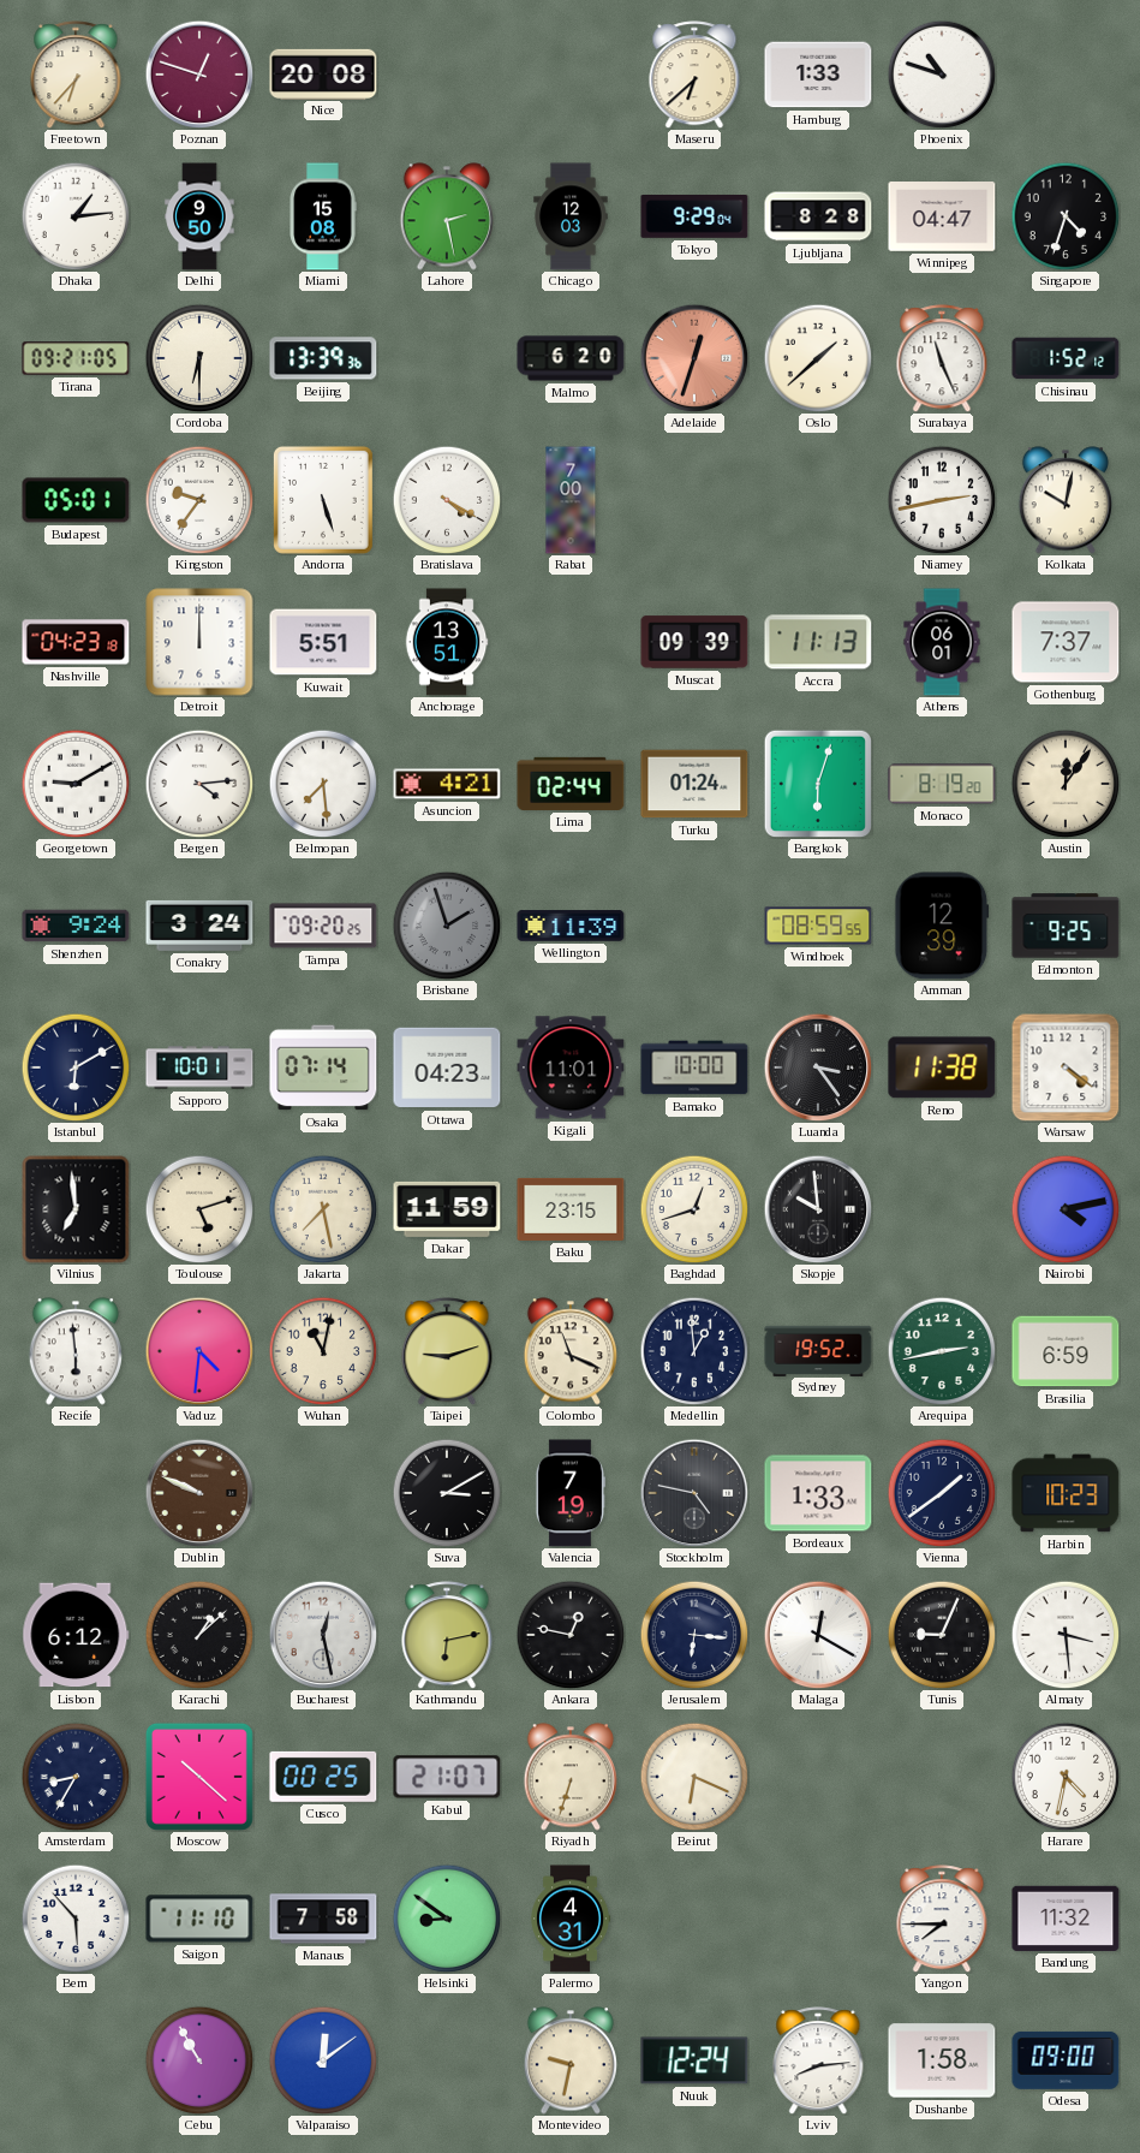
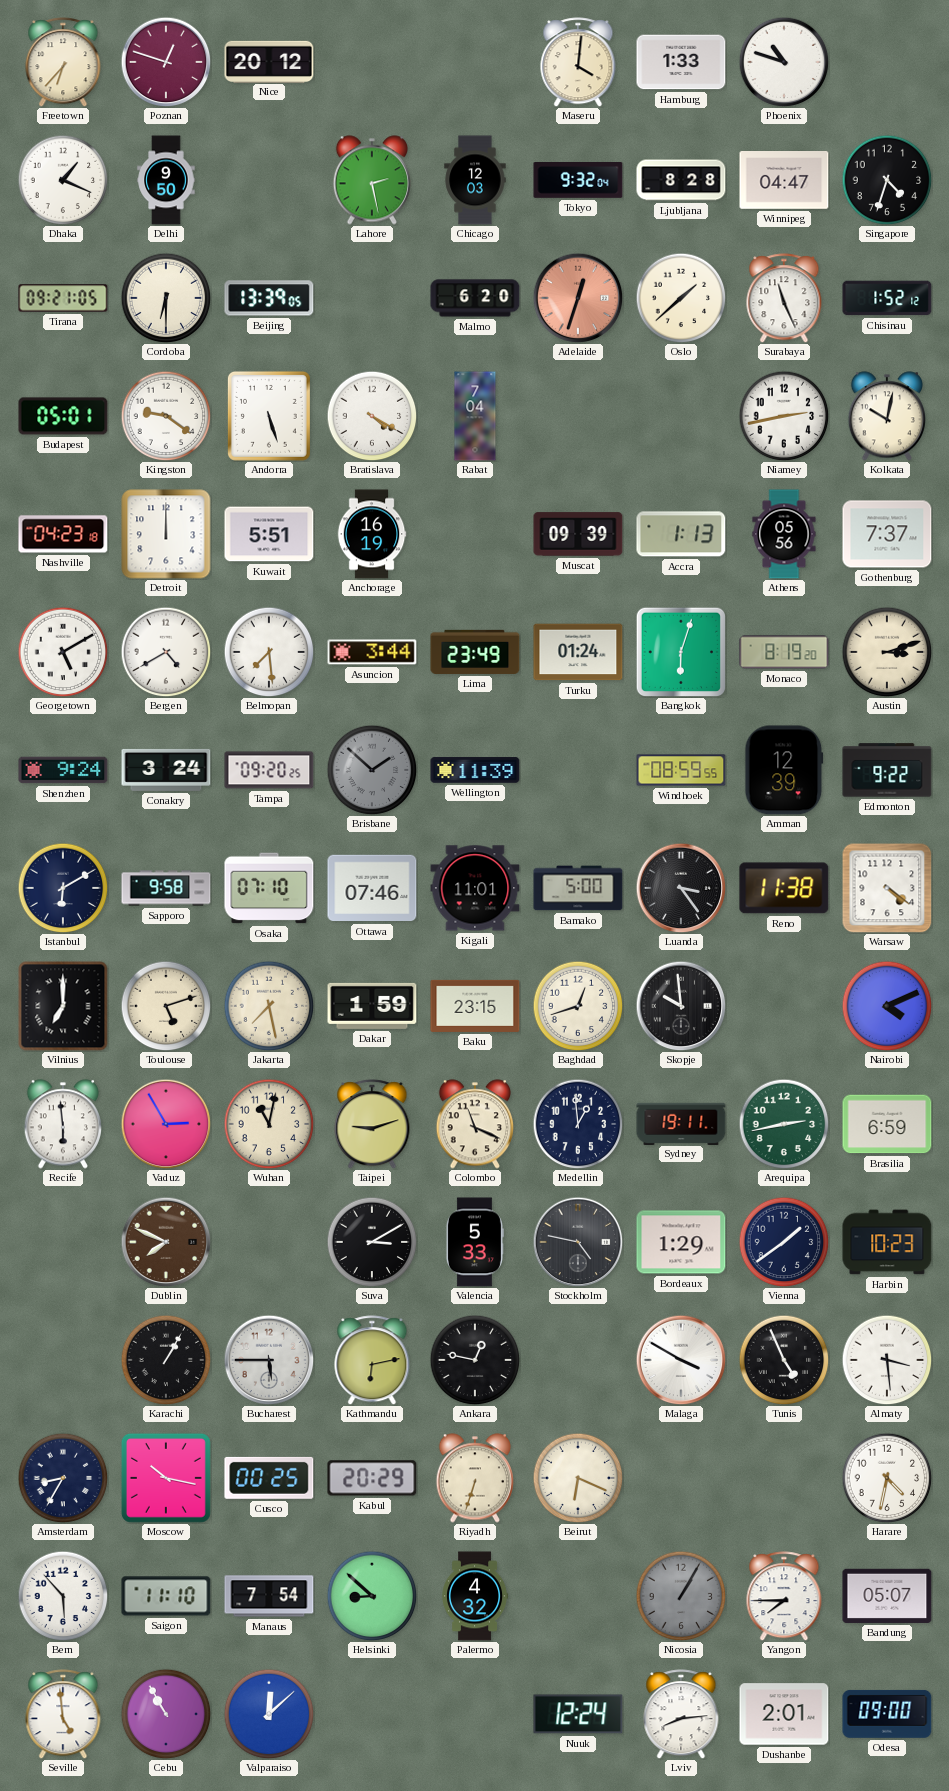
Nice: 20:08 -> 20:12 (269, 61)
Maseru: 6:38 -> 4:01 (578, 62)
Dhaka: 1:14 -> 1:19 (63, 180)
Miami: 15:08 -> none (323, 216)
Tokyo: 9:29 -> 9:32 (578, 181)
Beijing: 13:39:36 -> 13:39:05 (269, 298)
Kingston: 9:36 -> 9:21 (166, 416)
Rabat: 7:00 -> 7:04 (475, 416)
Anchorage: 13:51 -> 16:19 (372, 534)
Accra: 11:13 -> 1:13 (681, 534)
Athens: 06:01 -> 05:56 (784, 534)
Georgetown: 9:10 -> 5:10 (63, 652)
Bergen: 4:14 -> 4:40 (166, 652)
Asuncion: 4:21 -> 3:44 (372, 652)
Lima: 02:44 -> 23:49 (475, 652)
Austin: 12:06 -> 3:12 (887, 652)
Brisbane: 1:57 -> 1:52 (372, 770)
Edmonton: 9:25 -> 9:22 (887, 770)
Sapporo: 10:01 -> 9:58 (166, 888)
Osaka: 07:14 -> 07:10 (269, 888)
Ottawa: 04:23 -> 07:46 (372, 888)
Bamako: 10:00 -> 5:00 (578, 888)
Vilnius: 6:59 -> 7:00 (63, 1006)
Dakar: 11:59 -> 1:59 (372, 1006)
Nairobi: 4:13 -> 4:11 (887, 1006)
Vaduz: 4:31 -> 2:55 (166, 1124)
Sydney: 19:52 -> 19:11 (681, 1123)
Dublin: 9:49 -> 7:49 (166, 1242)
Valencia: 7:19 -> 5:33 (474, 1242)
Bordeaux: 1:33 -> 1:29 (681, 1242)
Lisbon: 6:12 -> none (76, 1635)
Karachi: 1:08 -> 1:05 (166, 1360)
Bucharest: 12:28 -> 5:45 (269, 1360)
Jerusalem: 6:16 -> none (694, 1635)
Malaga: 12:20 -> 3:50 (681, 1360)
Tunis: 9:04 -> 4:56 (784, 1360)
Moscow: 10:22 -> 10:17 (166, 1478)
Kabul: 21:07 -> 20:29 (372, 1478)
Manaus: 7:58 -> 7:54 (269, 1596)
Helsinki: 8:51 -> 8:52 (372, 1596)
Palermo: 4:31 -> 4:32 (475, 1596)
Nicosia: none -> 1:05 (681, 1596)
Bandung: 11:32 -> 05:07 (887, 1596)
Seville: none -> 4:59 (63, 1714)
Valparaiso: 12:09 -> 12:08 (269, 1714)
Montevideo: 9:32 -> none (569, 2060)
Dushanbe: 1:58 -> 2:01 (784, 1714)
